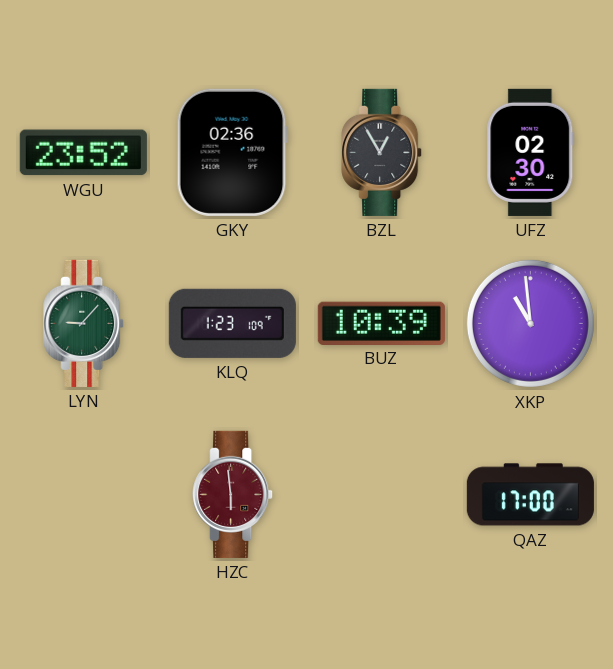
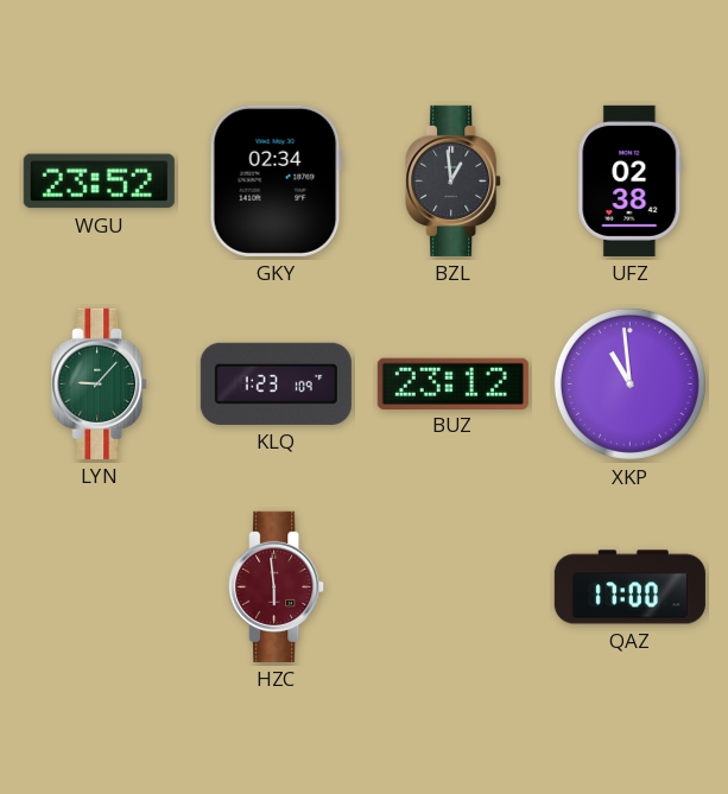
GKY: 02:36 -> 02:34 (276, 180)
BZL: 12:55 -> 12:59 (454, 180)
UFZ: 02:30 -> 02:38 (631, 180)
BUZ: 10:39 -> 23:12 (452, 383)
